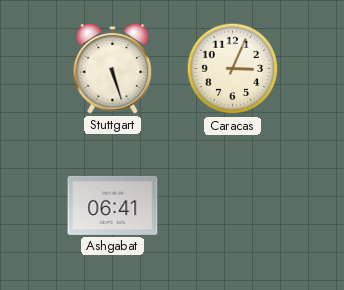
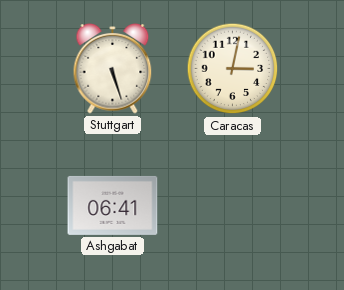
Caracas: 3:04 -> 3:02 (233, 69)
